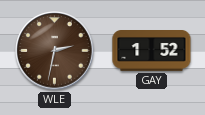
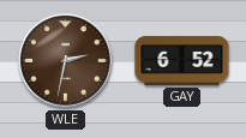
GAY: 1:52 -> 6:52 (182, 61)
